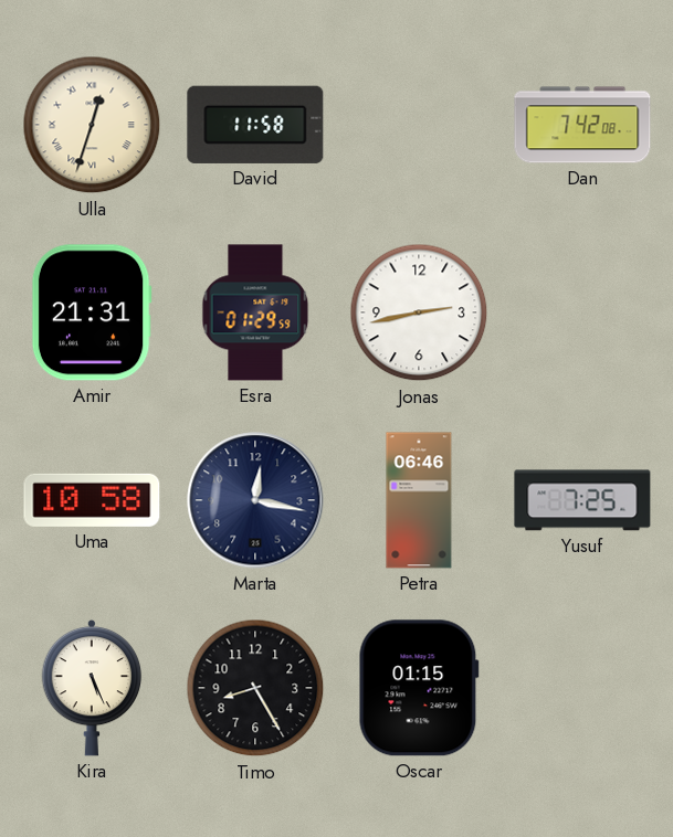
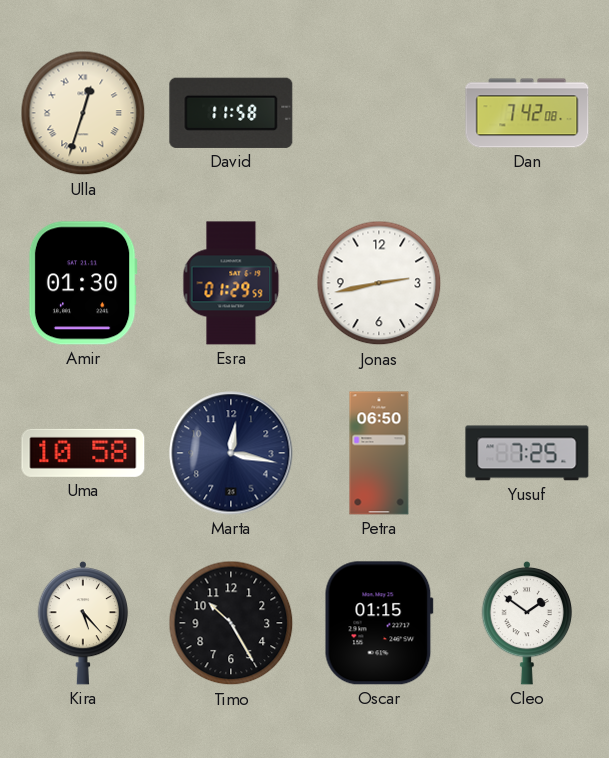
Amir: 21:31 -> 01:30 (83, 283)
Petra: 06:46 -> 06:50 (379, 453)
Kira: 5:26 -> 5:23 (83, 623)
Timo: 8:25 -> 10:25 (231, 623)
Cleo: none -> 1:51 (527, 623)
